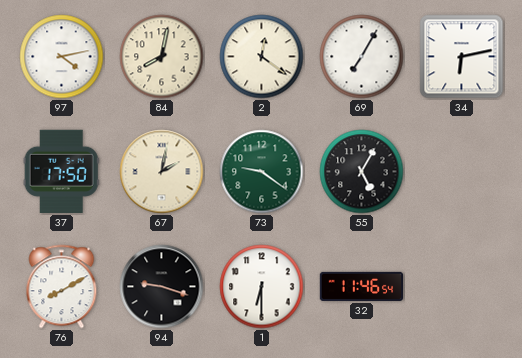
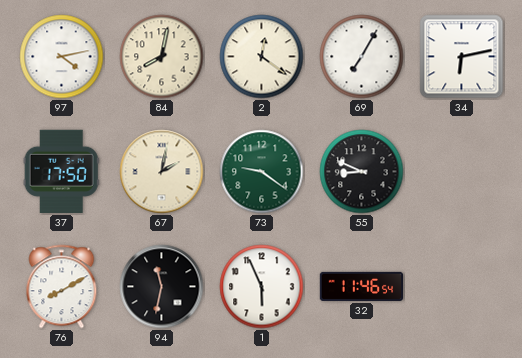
55: 5:05 -> 8:49 (362, 172)
94: 9:18 -> 11:32 (162, 287)
1: 6:30 -> 5:56 (262, 287)
